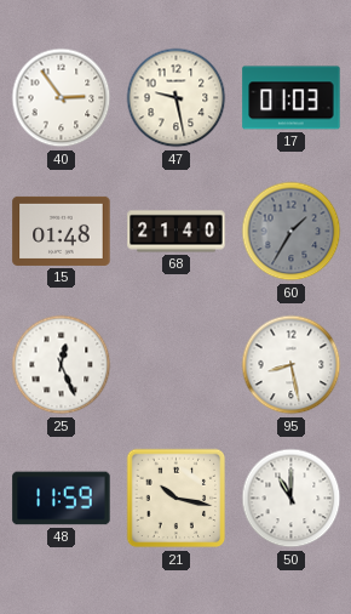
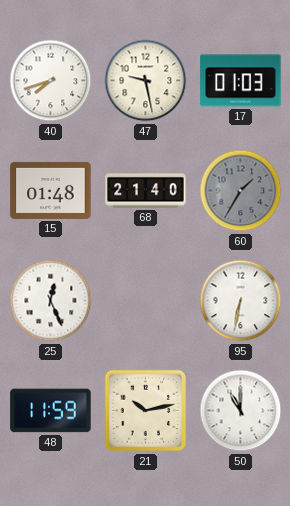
40: 2:54 -> 7:42 (51, 81)
95: 8:28 -> 6:32 (241, 301)
21: 10:17 -> 10:13 (146, 411)
